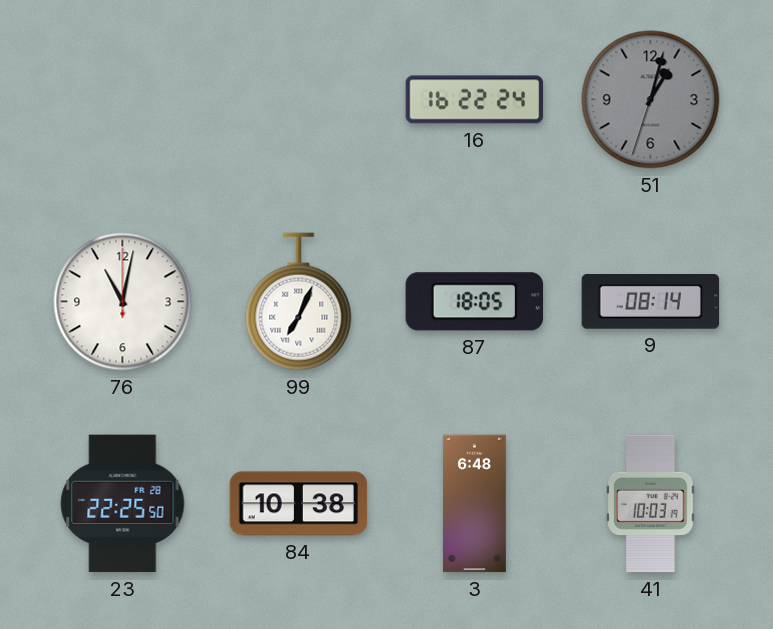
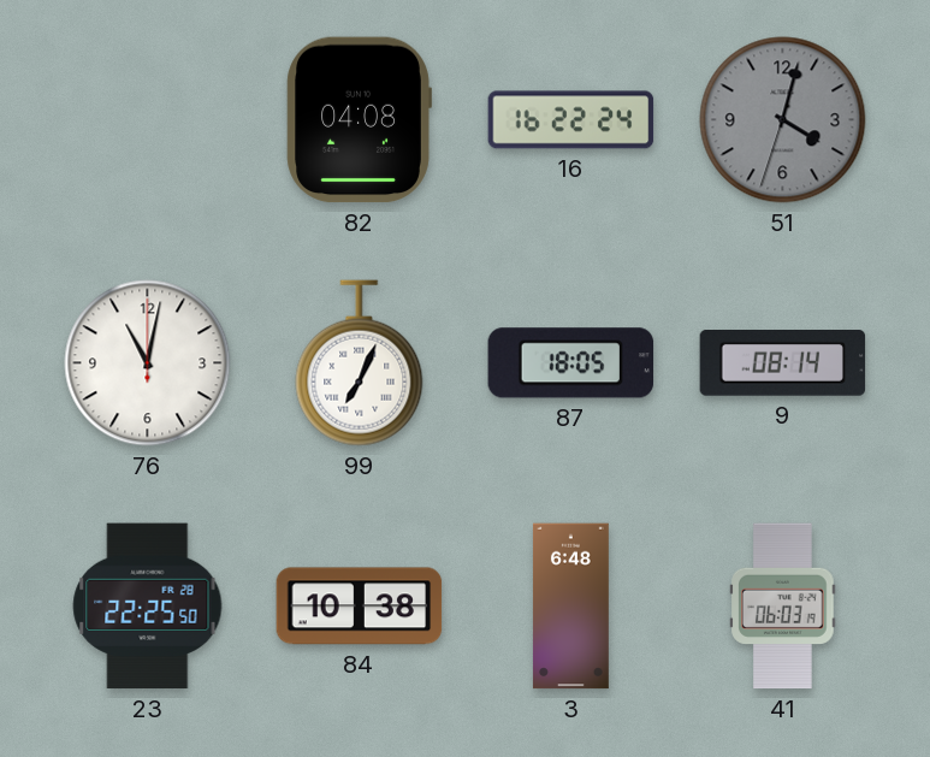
82: none -> 04:08 (359, 120)
51: 1:02 -> 4:02 (783, 120)
41: 10:03 -> 06:03 (783, 607)
